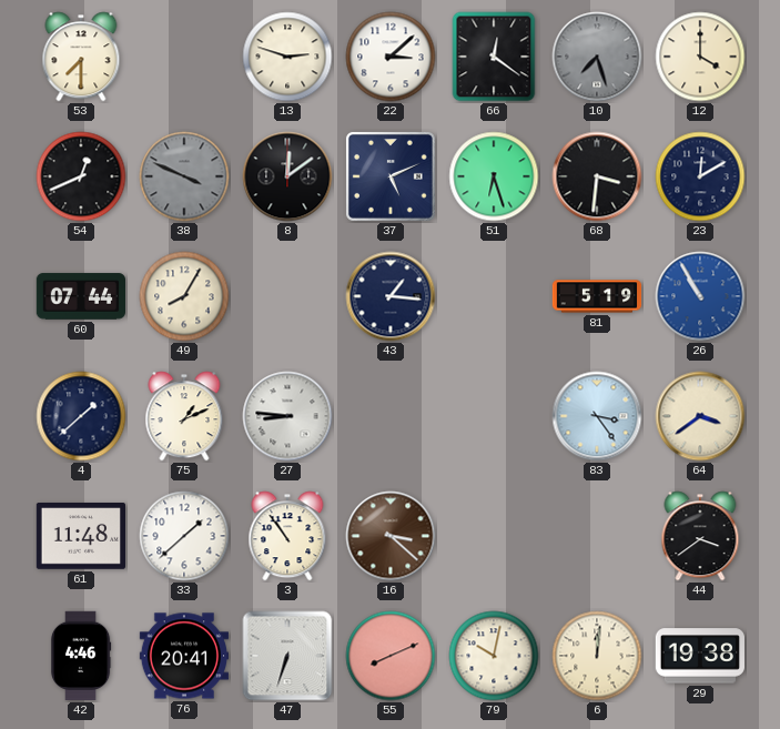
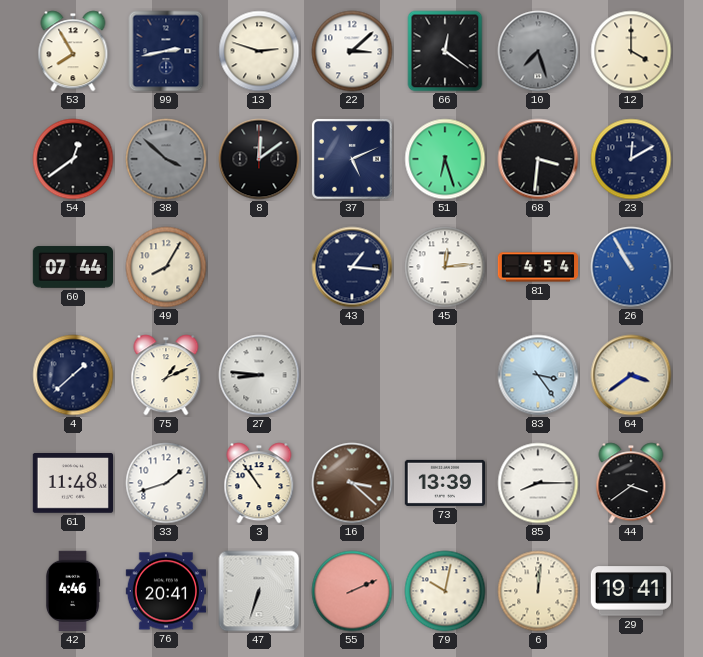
53: 7:30 -> 7:55 (73, 51)
99: none -> 2:43 (166, 51)
54: 12:41 -> 12:39 (73, 159)
38: 3:49 -> 3:52 (166, 159)
45: none -> 12:14 (445, 267)
81: 5:19 -> 4:54 (538, 267)
33: 1:38 -> 1:42 (166, 483)
73: none -> 13:39 (444, 483)
85: none -> 8:15 (538, 483)
55: 8:11 -> 2:11 (352, 591)
29: 19:38 -> 19:41 (630, 591)
